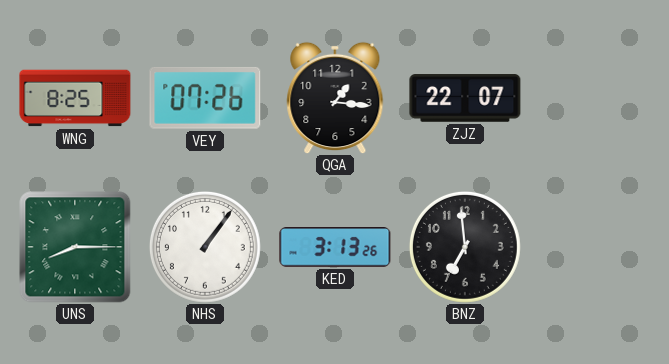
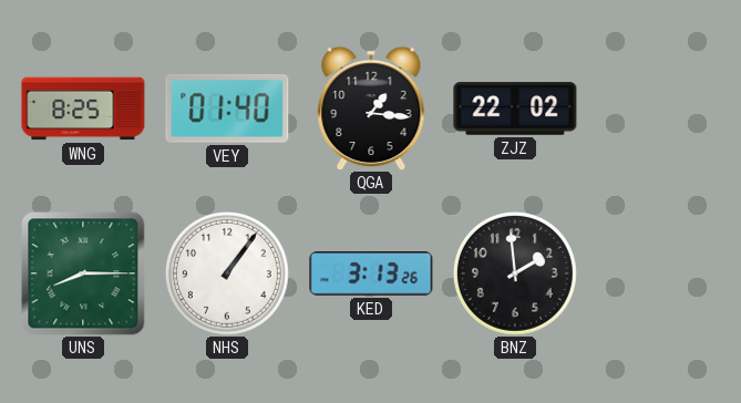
VEY: 07:26 -> 01:40 (227, 108)
ZJZ: 22:07 -> 22:02 (515, 108)
BNZ: 6:59 -> 1:59 (515, 273)
